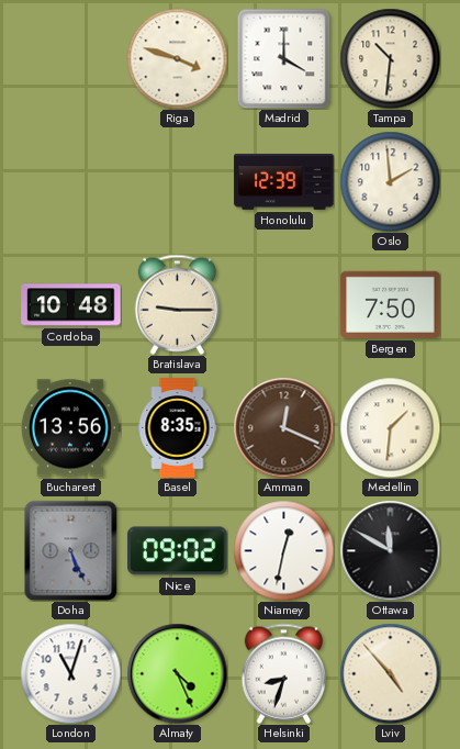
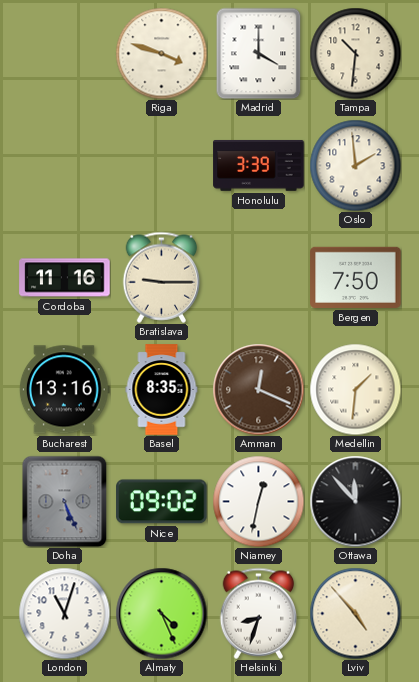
Honolulu: 12:39 -> 3:39 (259, 165)
Cordoba: 10:48 -> 11:16 (65, 278)
Bucharest: 13:56 -> 13:16 (64, 390)
Ottawa: 11:50 -> 11:53 (355, 501)
